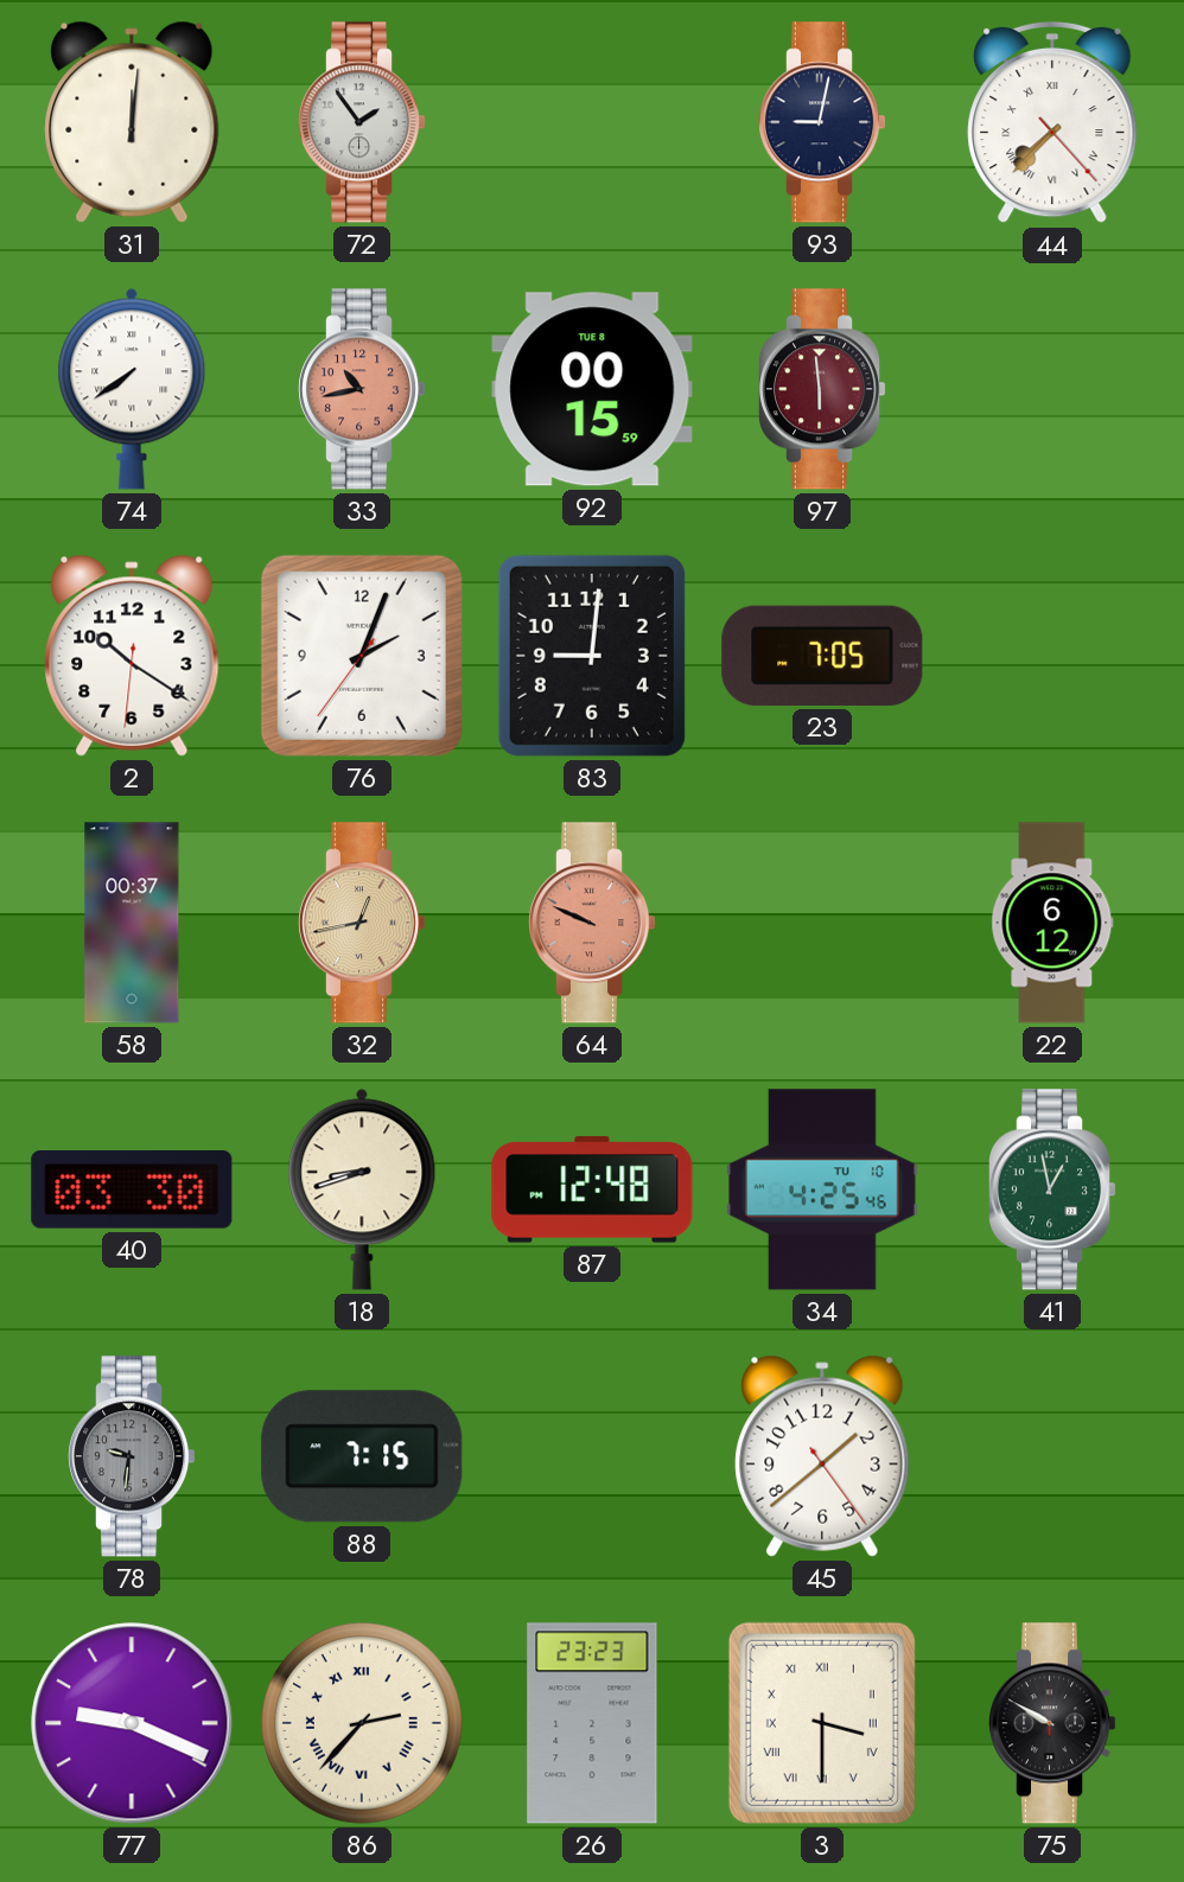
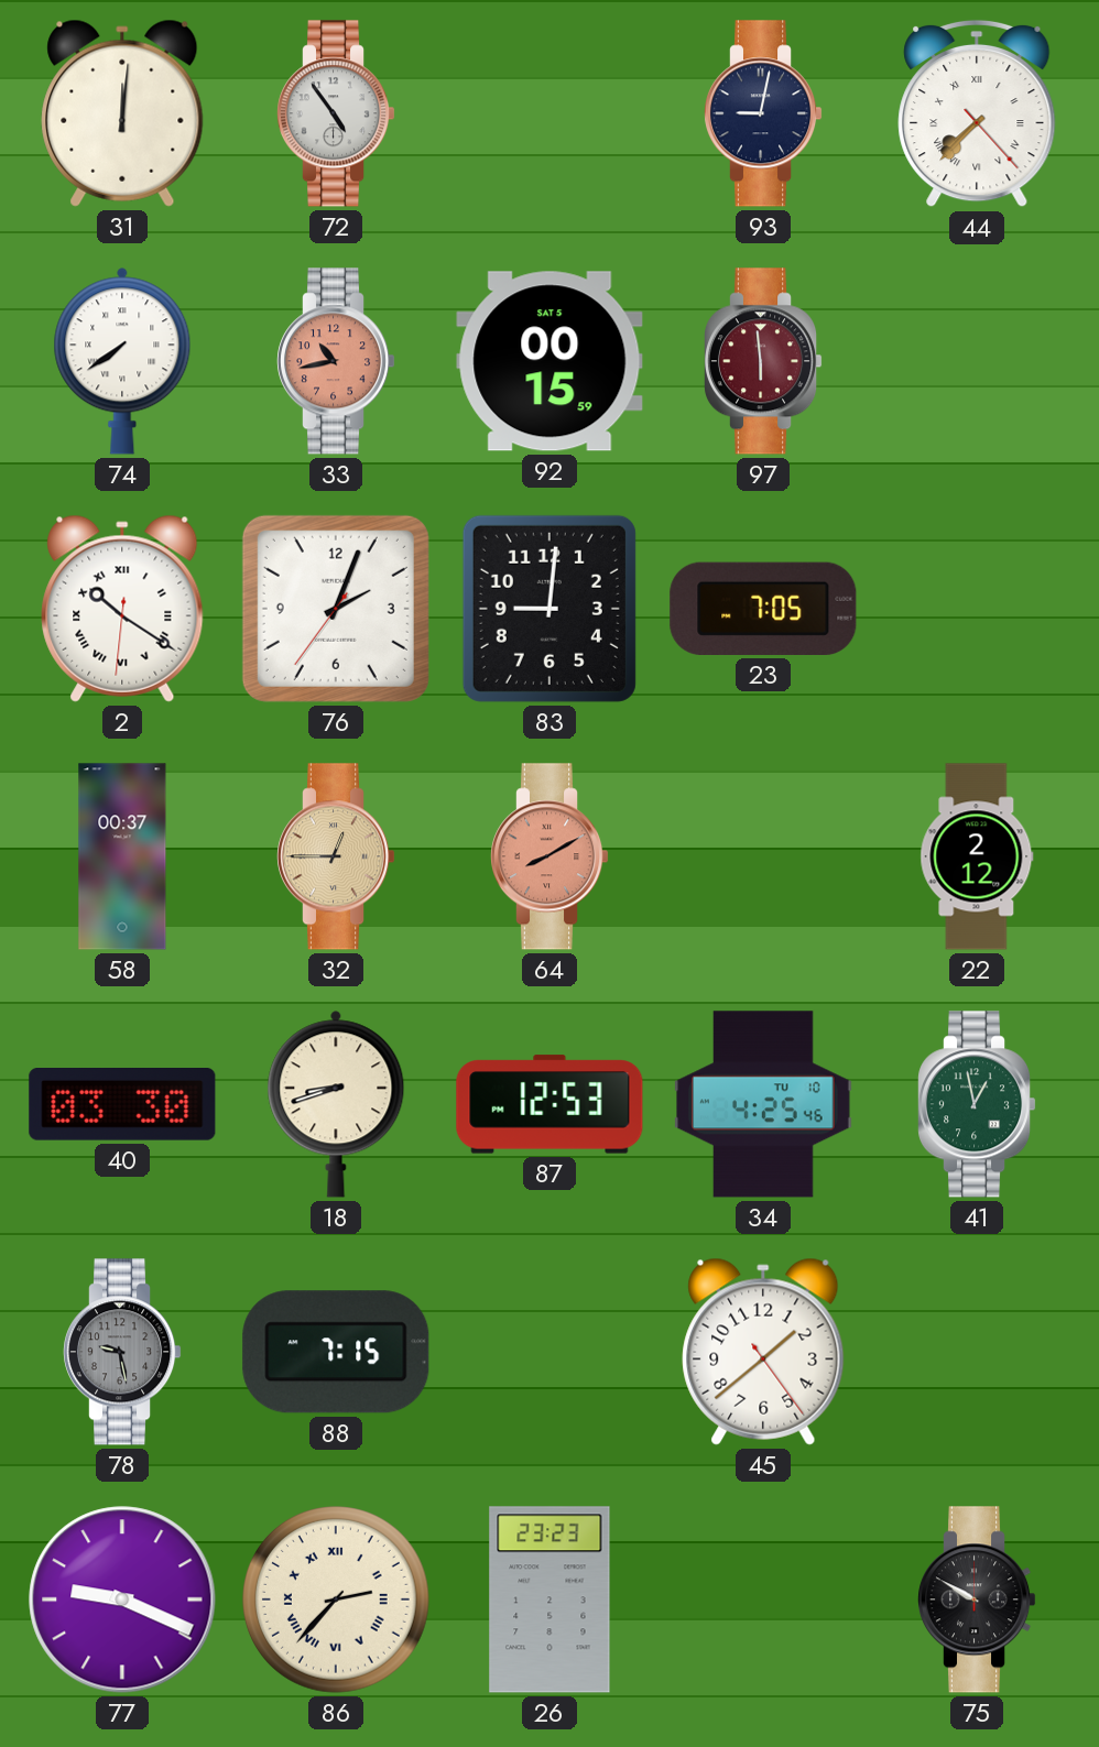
72: 1:54 -> 4:54 (337, 113)
92 date: TUE 8 -> SAT 5 (549, 361)
2 numerals: Arabic -> Roman (122, 609)
32: 12:43 -> 12:45 (337, 856)
64: 9:49 -> 8:10 (551, 856)
22: 6:12 -> 2:12 (977, 856)
87: 12:48 -> 12:53 (549, 1104)
78: 9:31 -> 9:28 (123, 1352)
3: 3:30 -> none (822, 1723)
